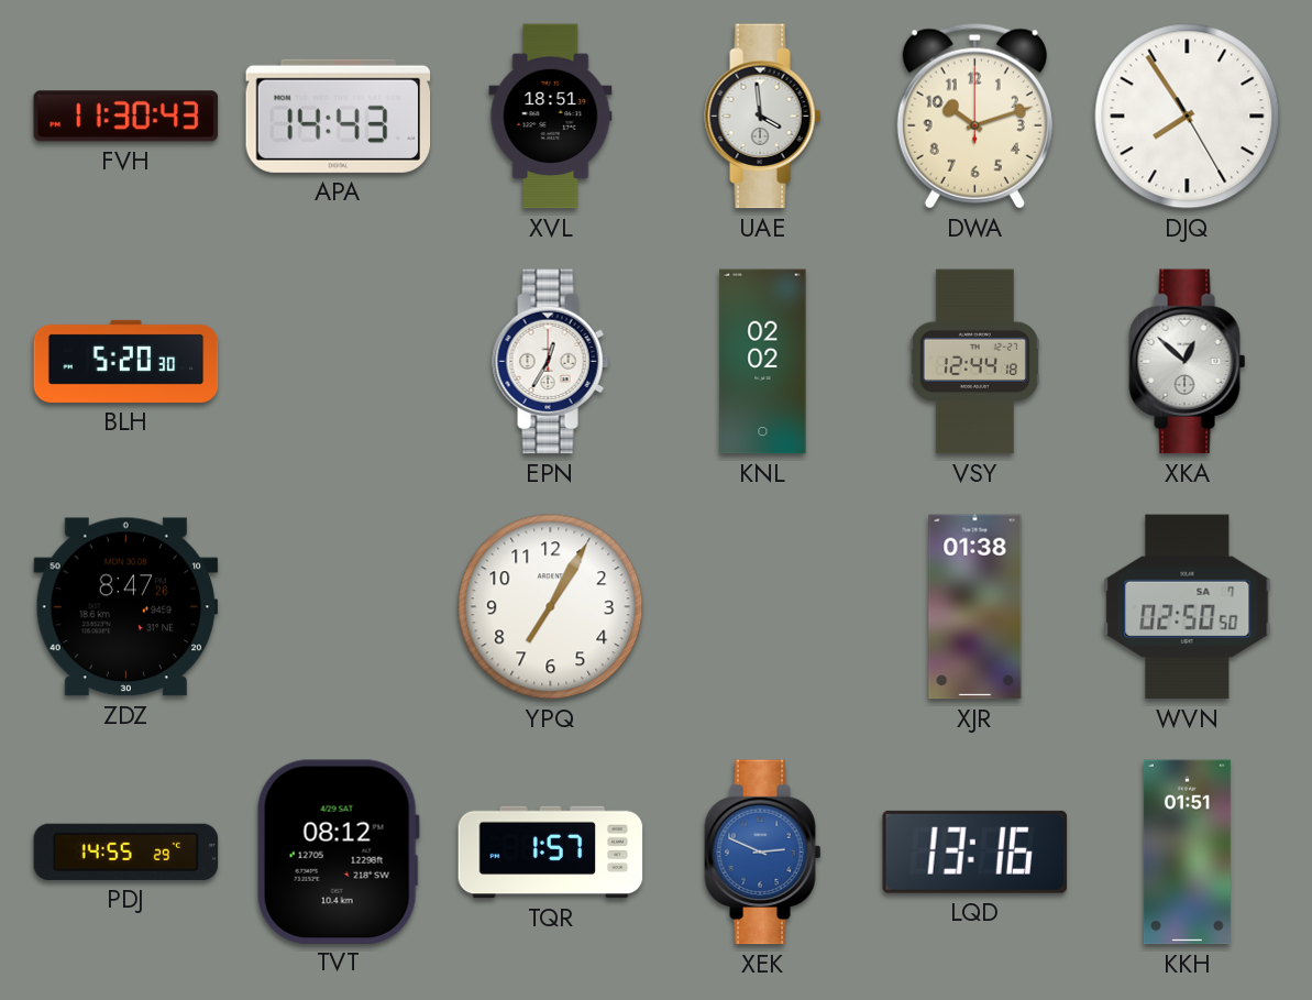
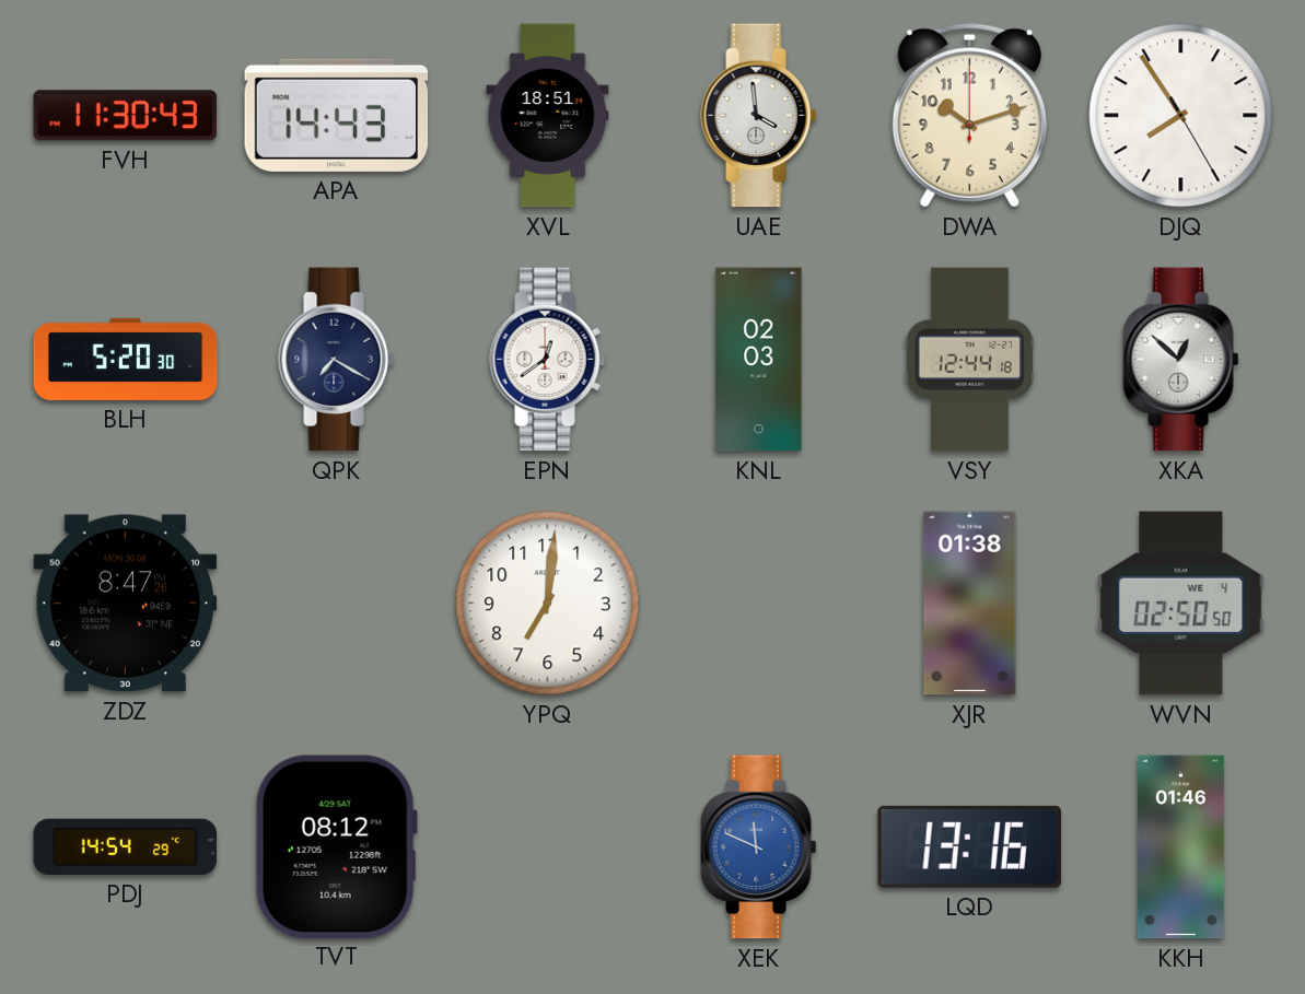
QPK: none -> 7:20 (337, 360)
EPN: 12:35 -> 12:39 (548, 360)
KNL: 02:02 -> 02:03 (759, 360)
YPQ: 7:05 -> 7:01 (548, 604)
WVN date: SA 7 -> WE 4 (1181, 604)
PDJ: 14:55 -> 14:54 (126, 846)
TQR: 1:57 -> none (551, 853)
XEK: 2:49 -> 11:49 (759, 847)
KKH: 01:51 -> 01:46 (1180, 847)
